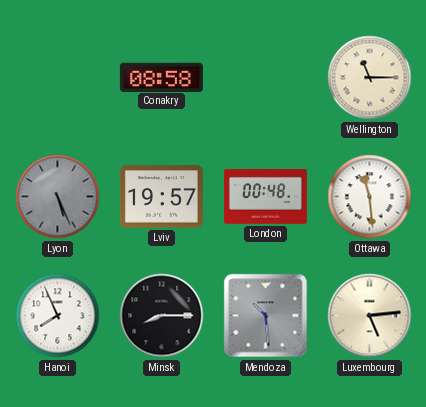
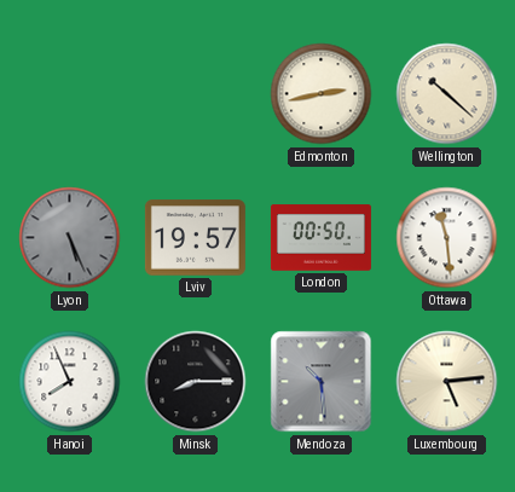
Conakry: 08:58 -> none (161, 77)
Edmonton: none -> 2:43 (322, 94)
Wellington: 11:15 -> 10:22 (447, 94)
London: 00:48 -> 00:50 (320, 238)
